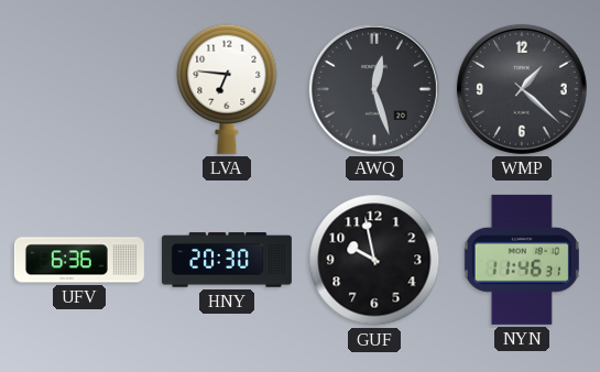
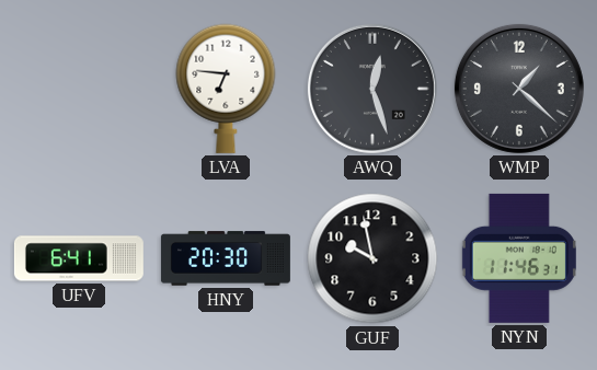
UFV: 6:36 -> 6:41 (79, 258)
